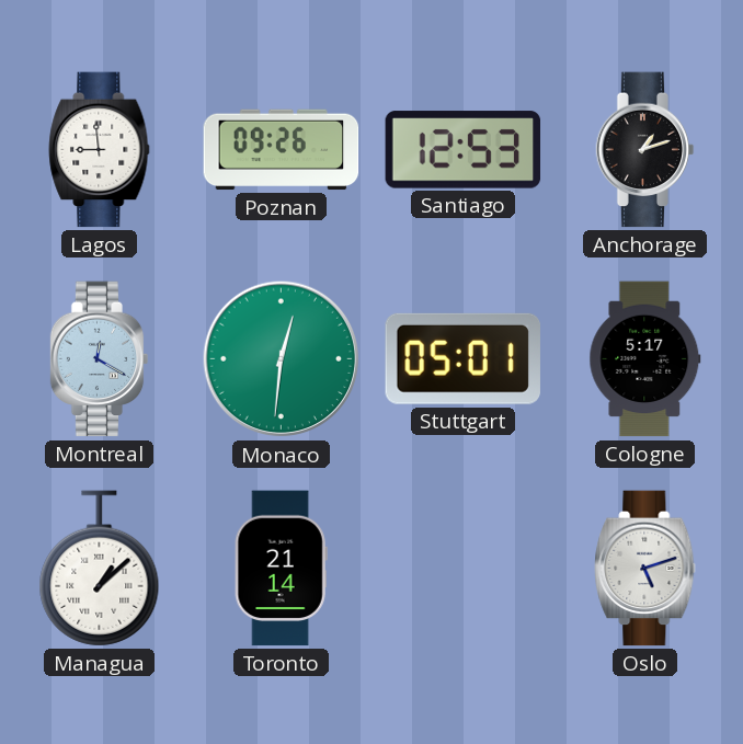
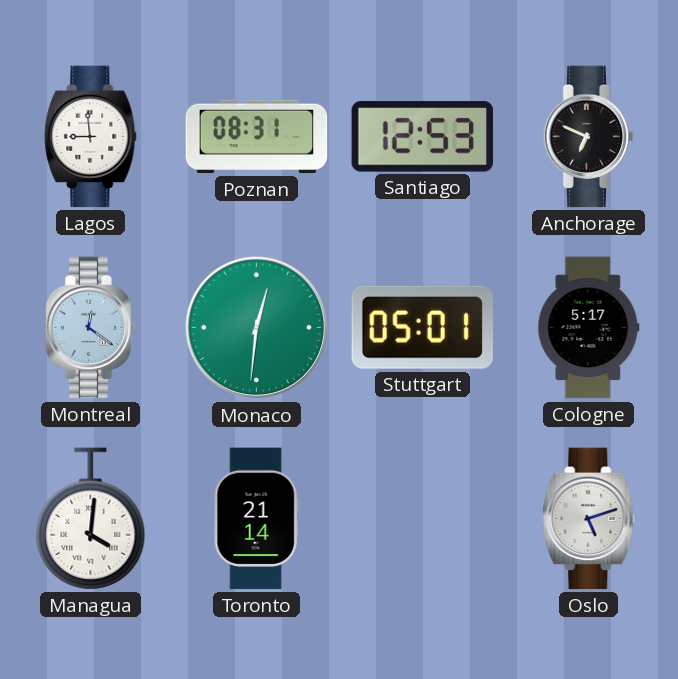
Poznan: 09:26 -> 08:31 (257, 137)
Anchorage: 1:12 -> 6:49 (589, 137)
Montreal: 12:20 -> 12:21 (91, 328)
Managua: 1:08 -> 4:01 (91, 519)
